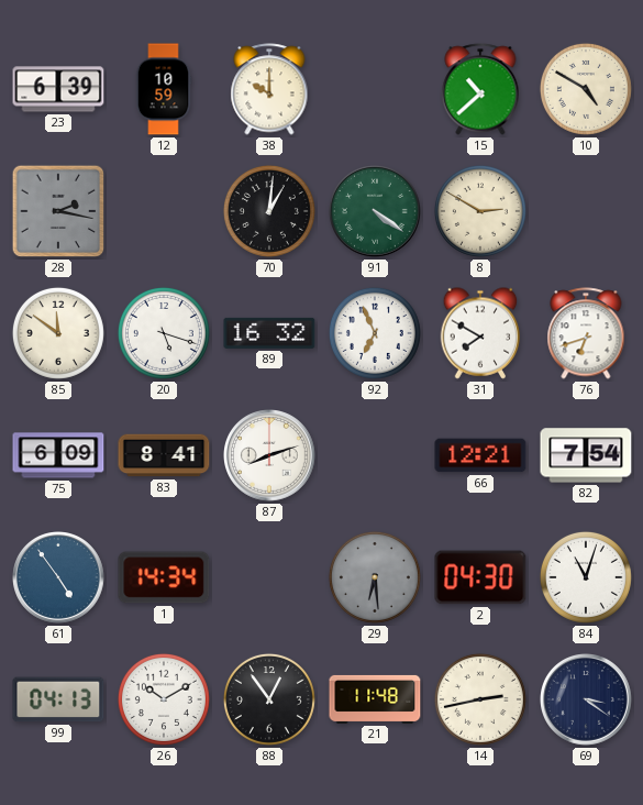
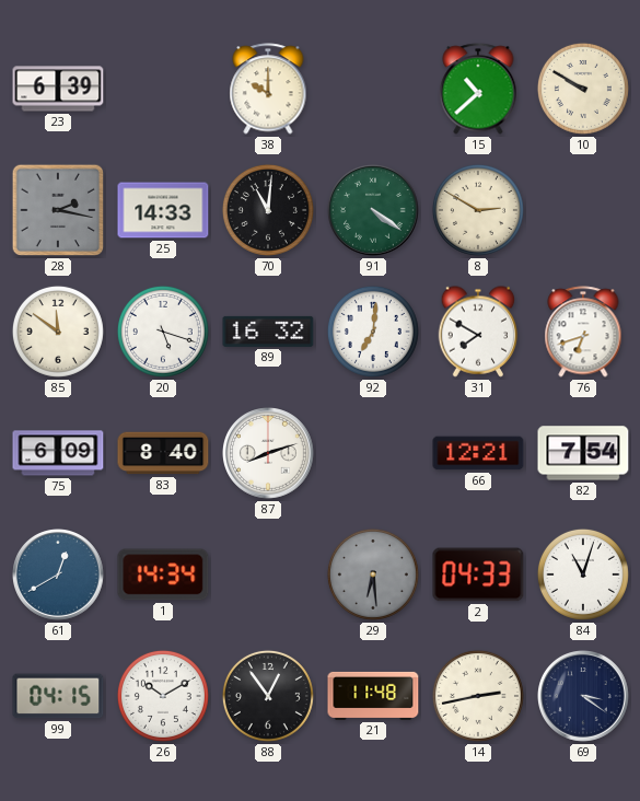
12: 10:59 -> none (164, 89)
10: 4:50 -> 9:50 (583, 89)
25: none -> 14:33 (163, 210)
70: 1:01 -> 11:01 (268, 210)
92: 6:56 -> 7:01 (373, 332)
83: 8:41 -> 8:40 (163, 453)
61: 4:54 -> 12:40 (59, 576)
2: 04:30 -> 04:33 (478, 574)
99: 04:13 -> 04:15 (58, 696)
